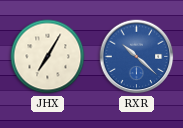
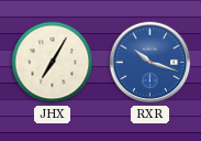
RXR: 10:22 -> 10:18 (150, 63)
